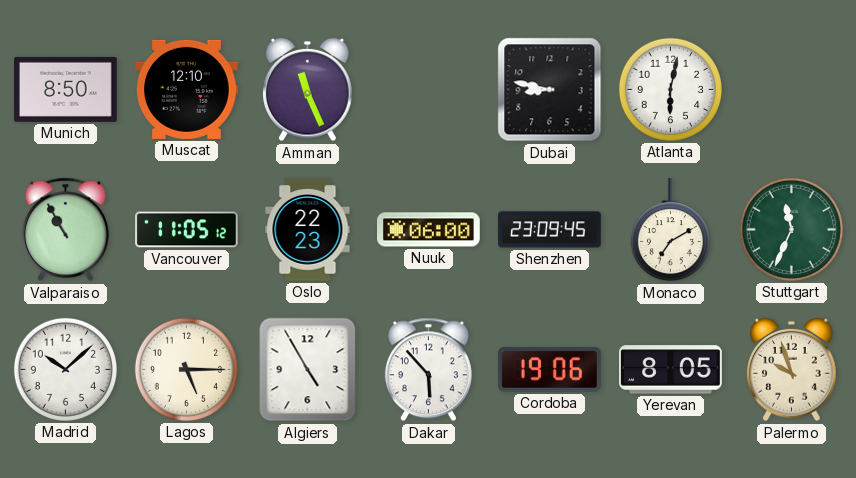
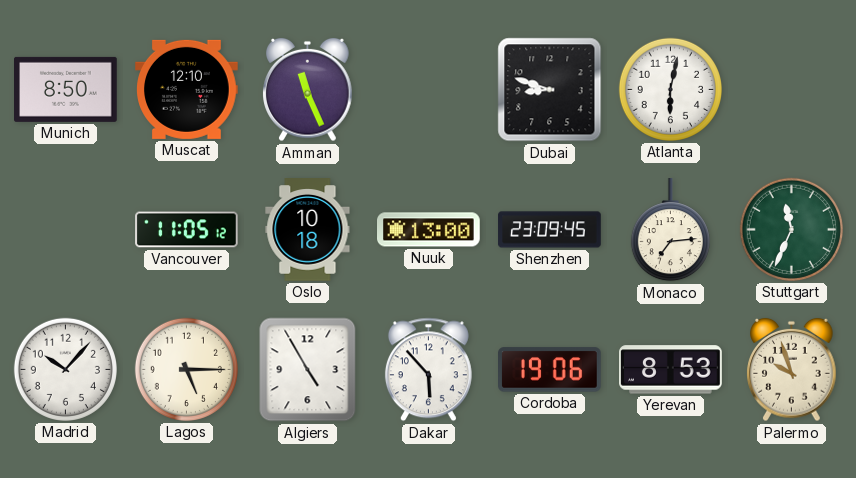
Dubai: 8:47 -> 8:48 (550, 90)
Valparaiso: 10:55 -> none (65, 230)
Oslo: 22:23 -> 10:18 (308, 230)
Nuuk: 06:00 -> 13:00 (429, 230)
Monaco: 7:10 -> 7:14 (670, 230)
Madrid: 10:08 -> 10:07 (65, 369)
Yerevan: 8:05 -> 8:53 (671, 370)
